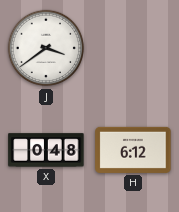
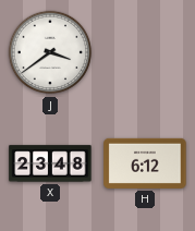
X: 0:48 -> 23:48 (50, 163)
